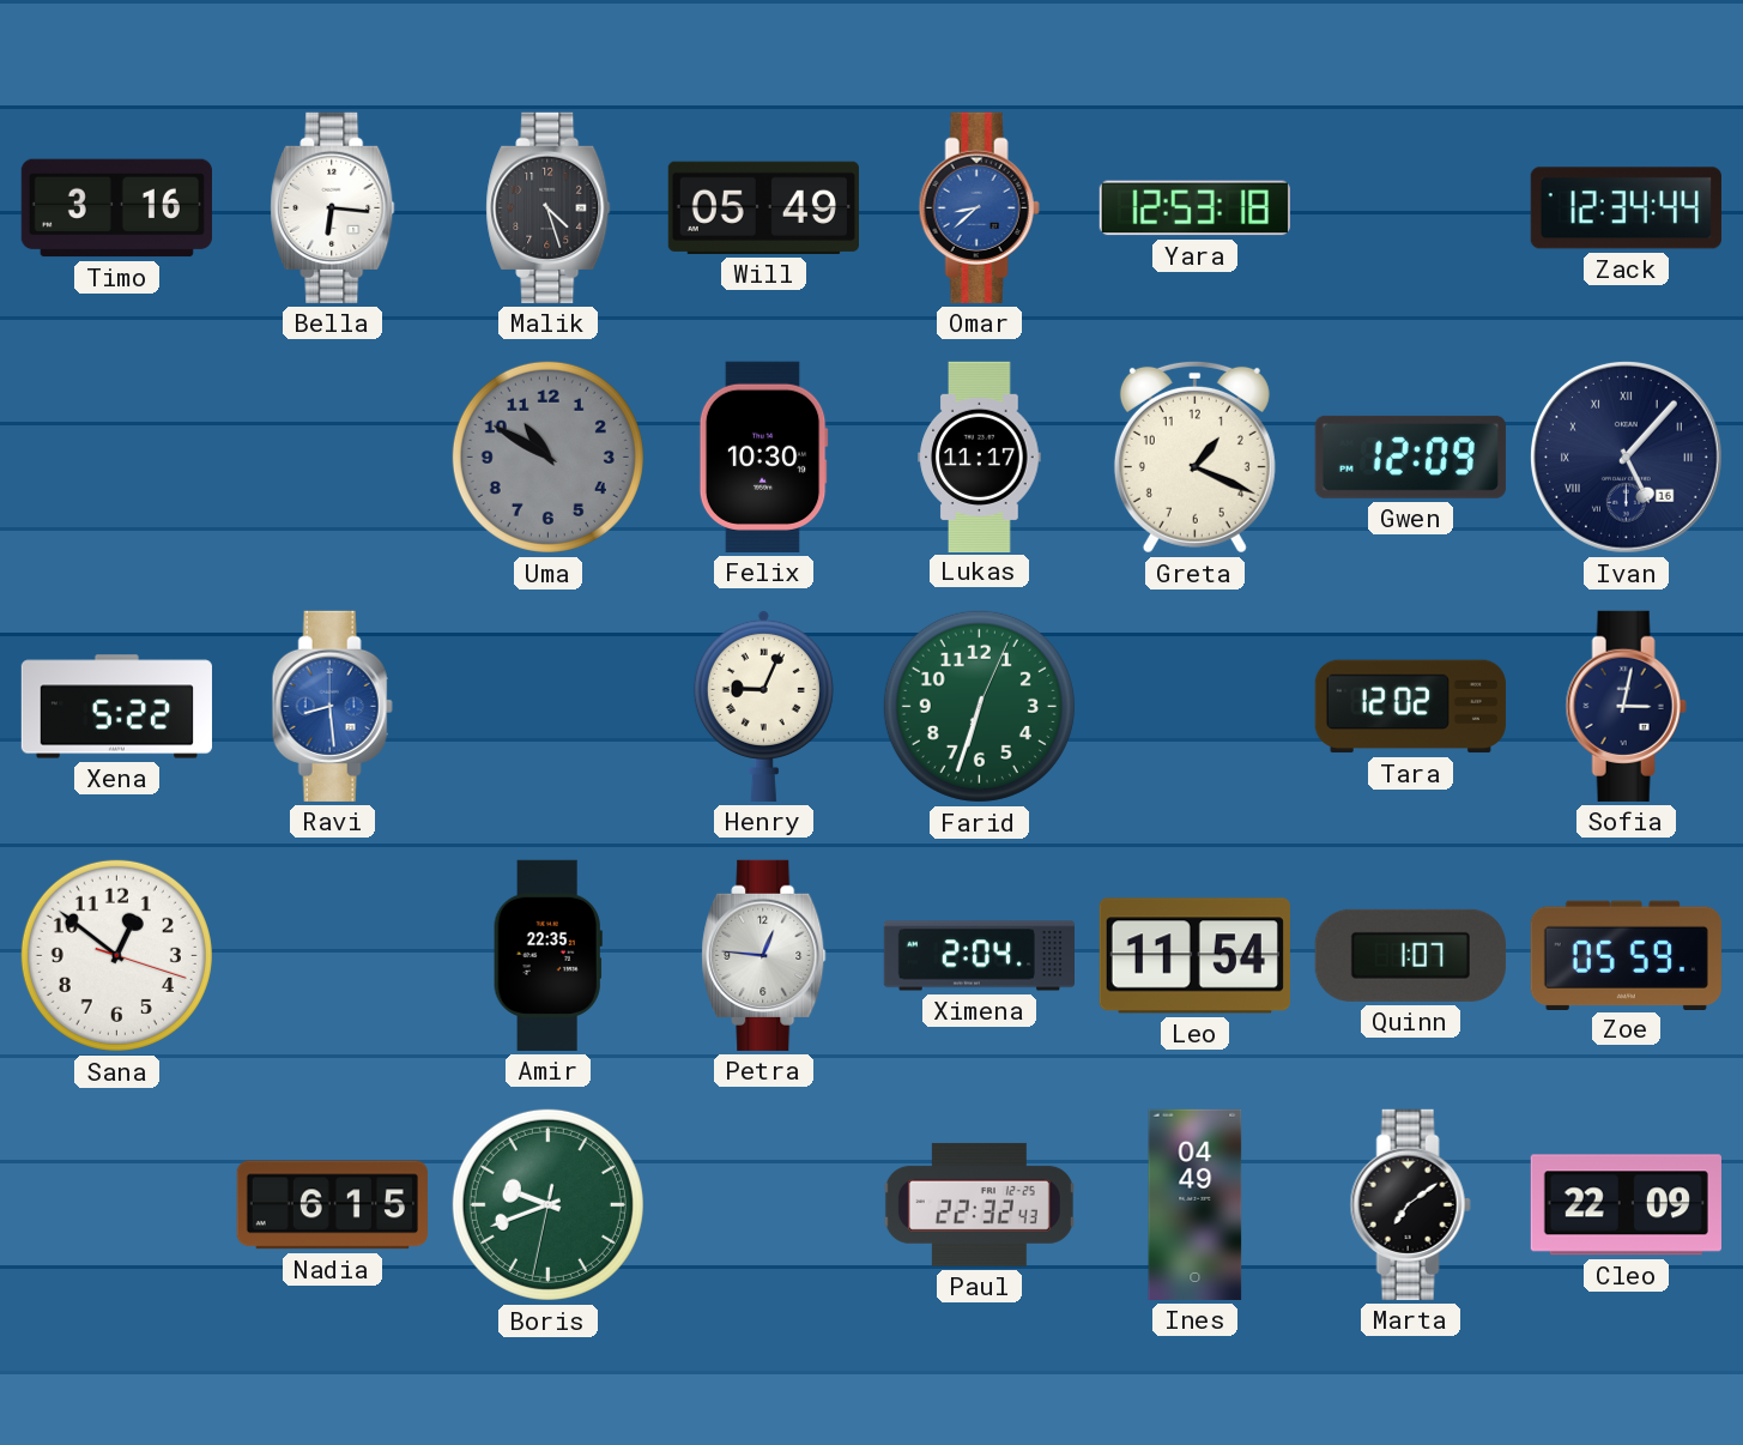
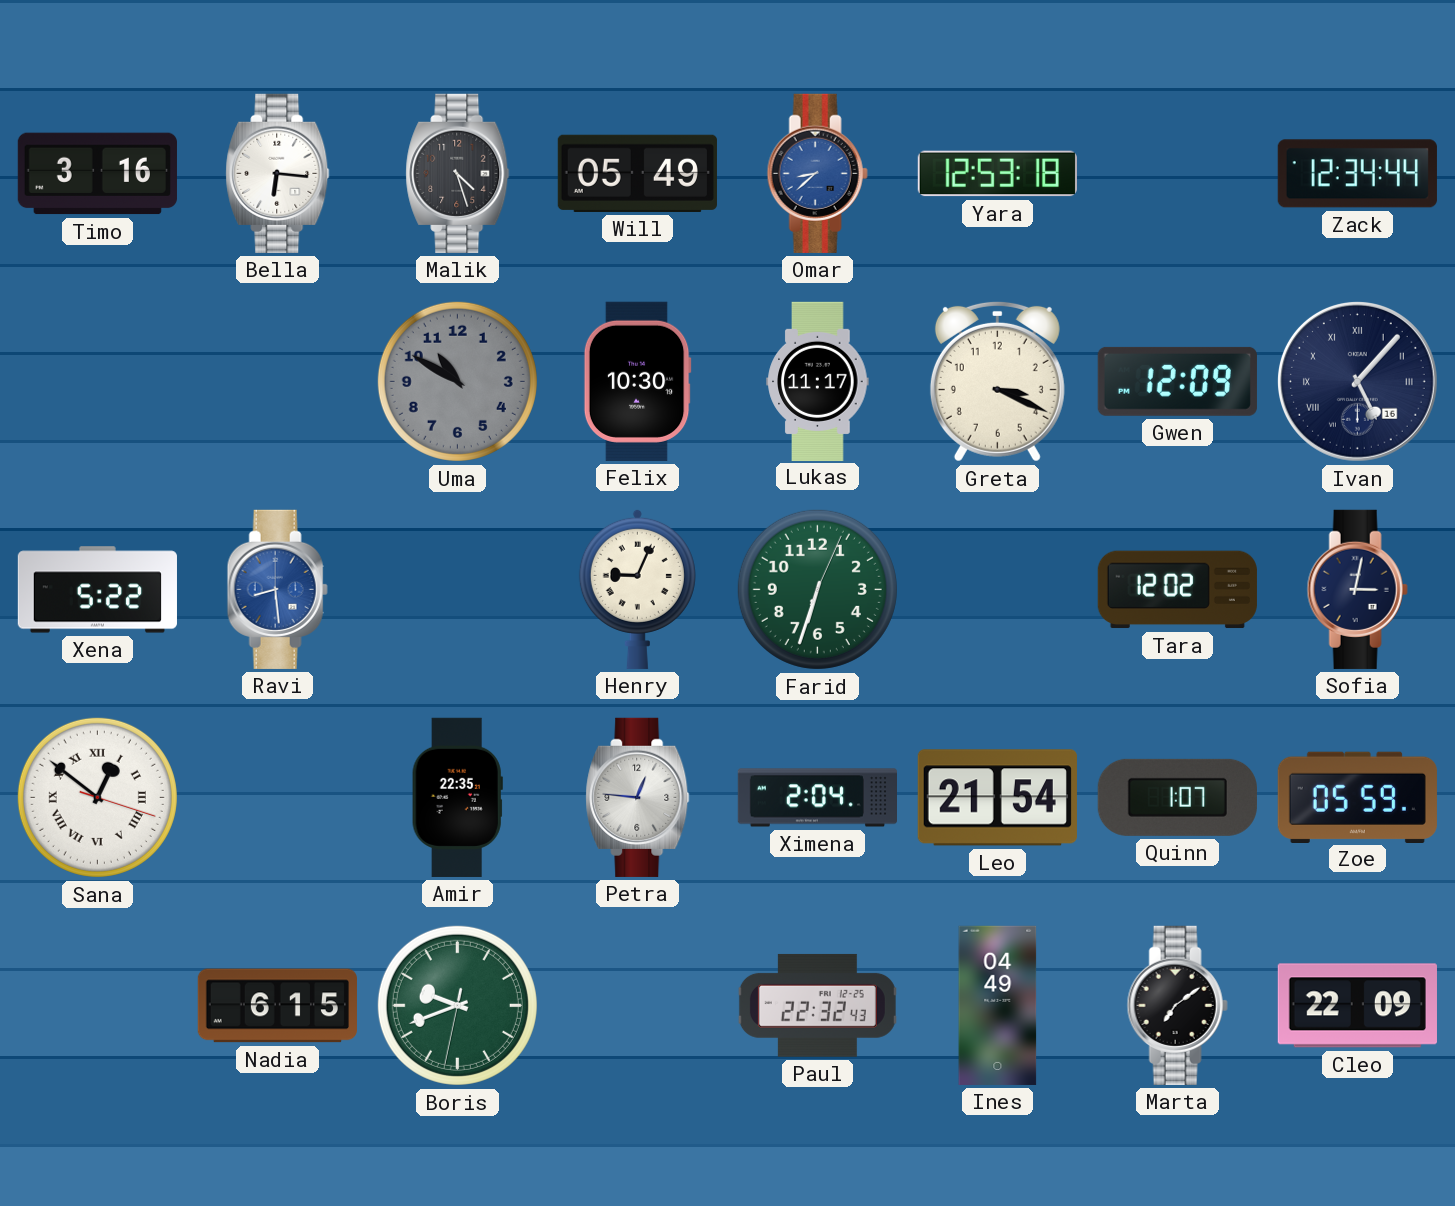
Greta: 1:19 -> 3:19 (997, 381)
Sana numerals: Arabic -> Roman (97, 797)
Leo: 11:54 -> 21:54 (997, 798)
